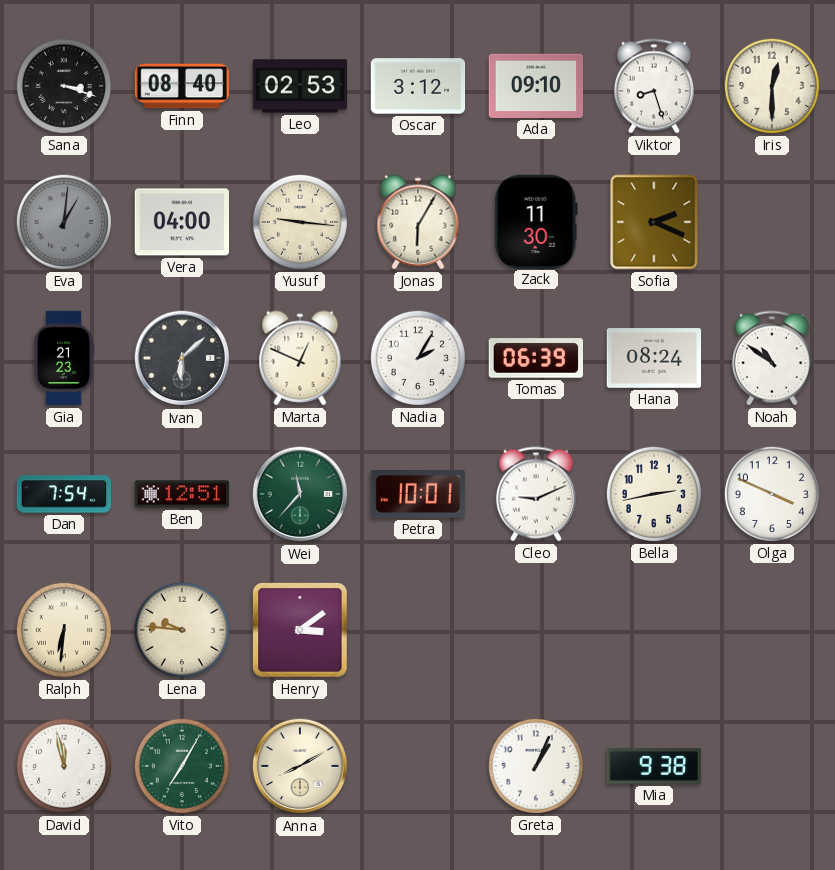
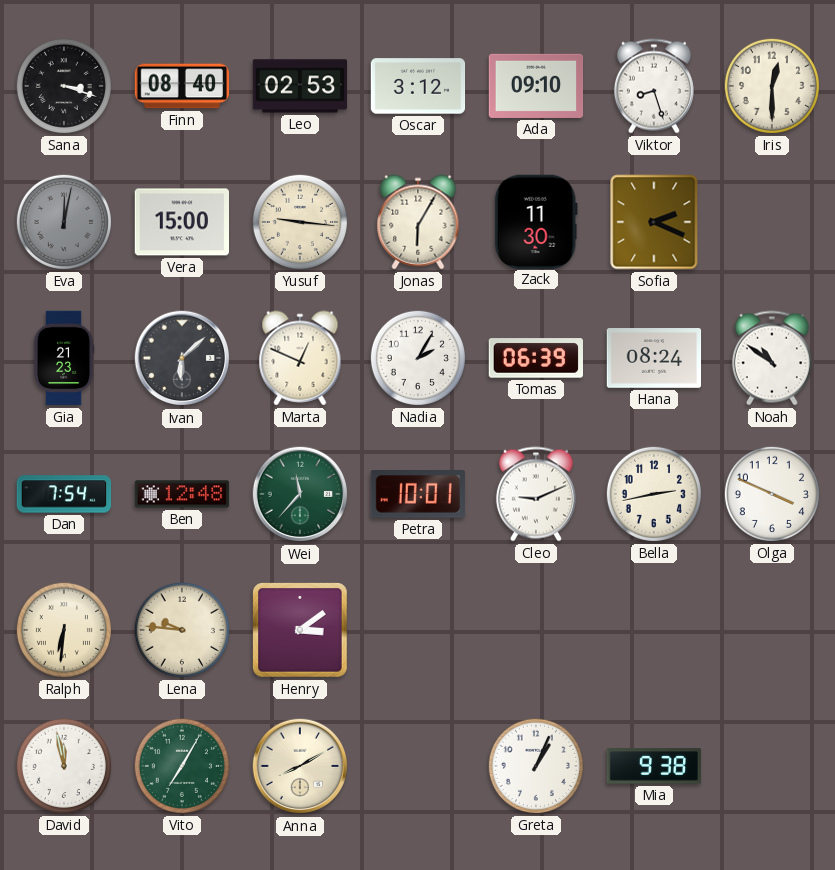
Eva: 1:01 -> 12:02 (64, 222)
Vera: 04:00 -> 15:00 (181, 222)
Ben: 12:51 -> 12:48 (182, 494)
